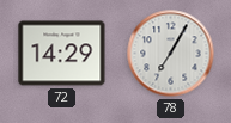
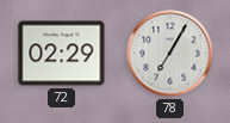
72: 14:29 -> 02:29 (62, 54)
